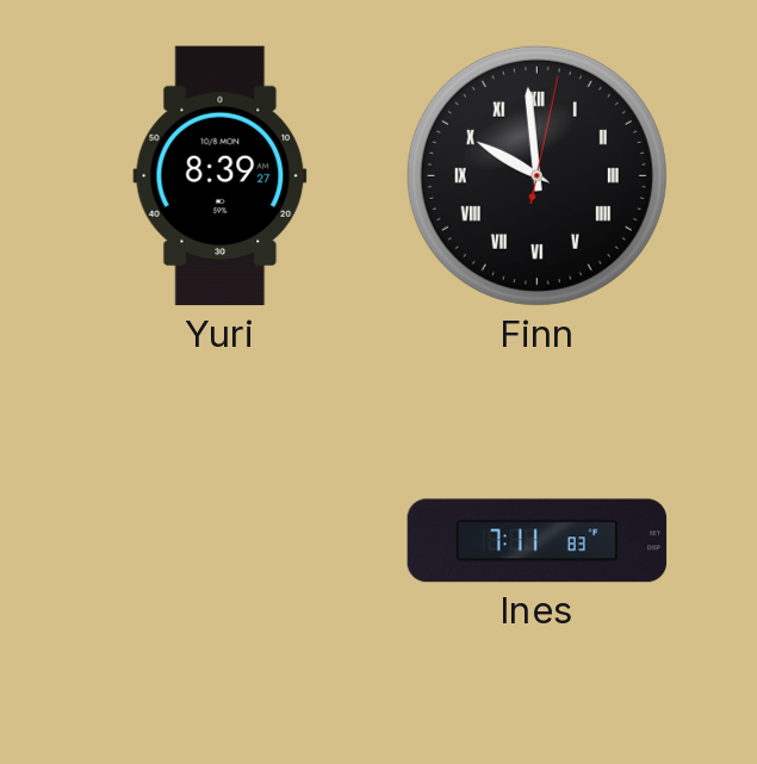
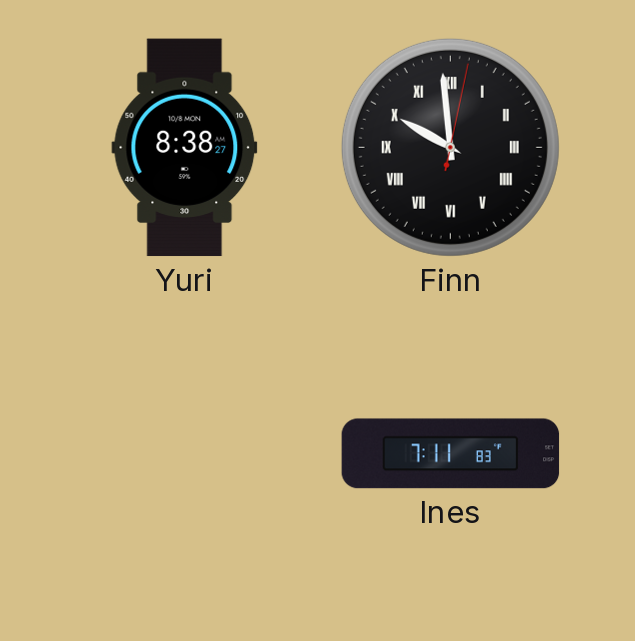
Yuri: 8:39 -> 8:38 (185, 148)
